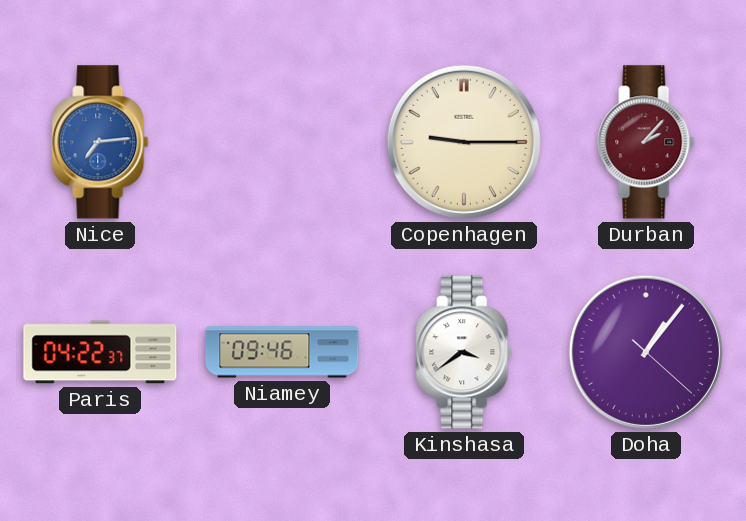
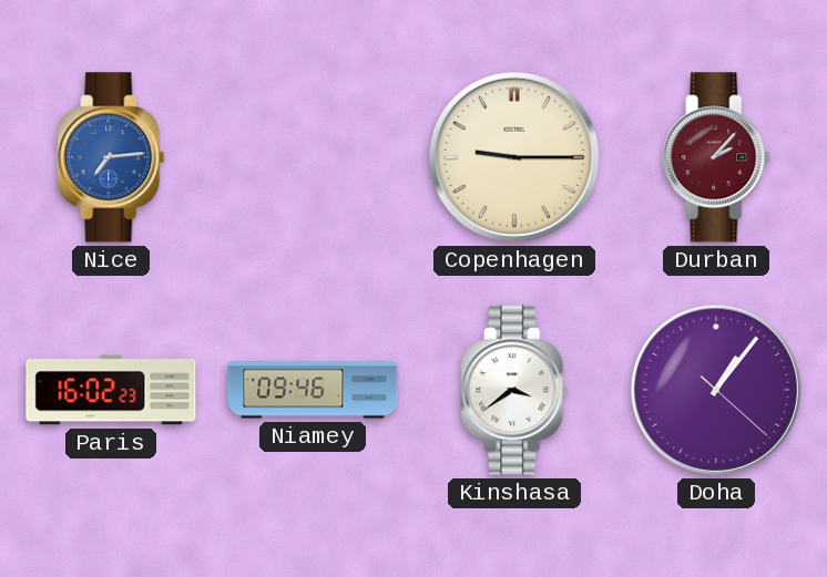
Paris: 04:22 -> 16:02 (111, 390)
